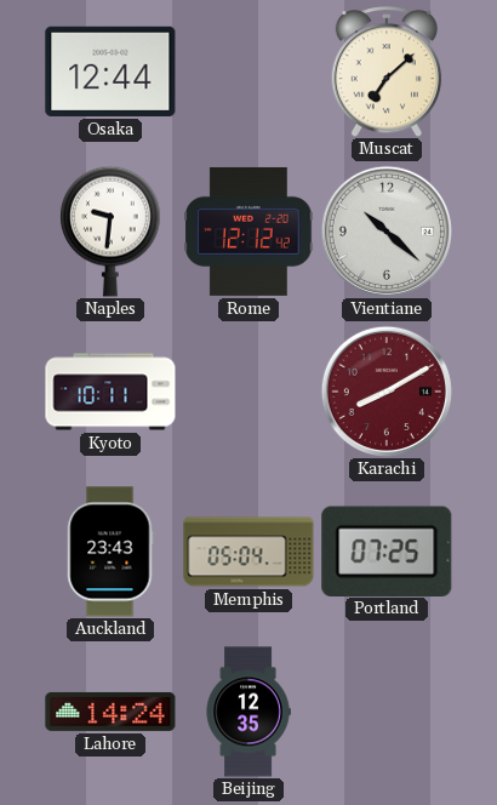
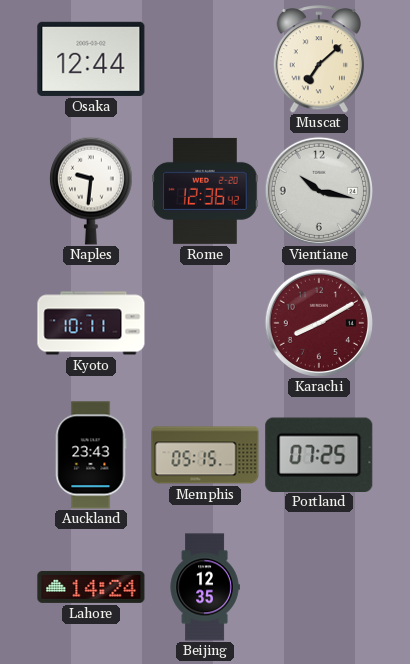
Rome: 12:12 -> 12:36 (205, 191)
Vientiane: 10:22 -> 10:17 (319, 191)
Memphis: 05:04 -> 05:15 (205, 455)
